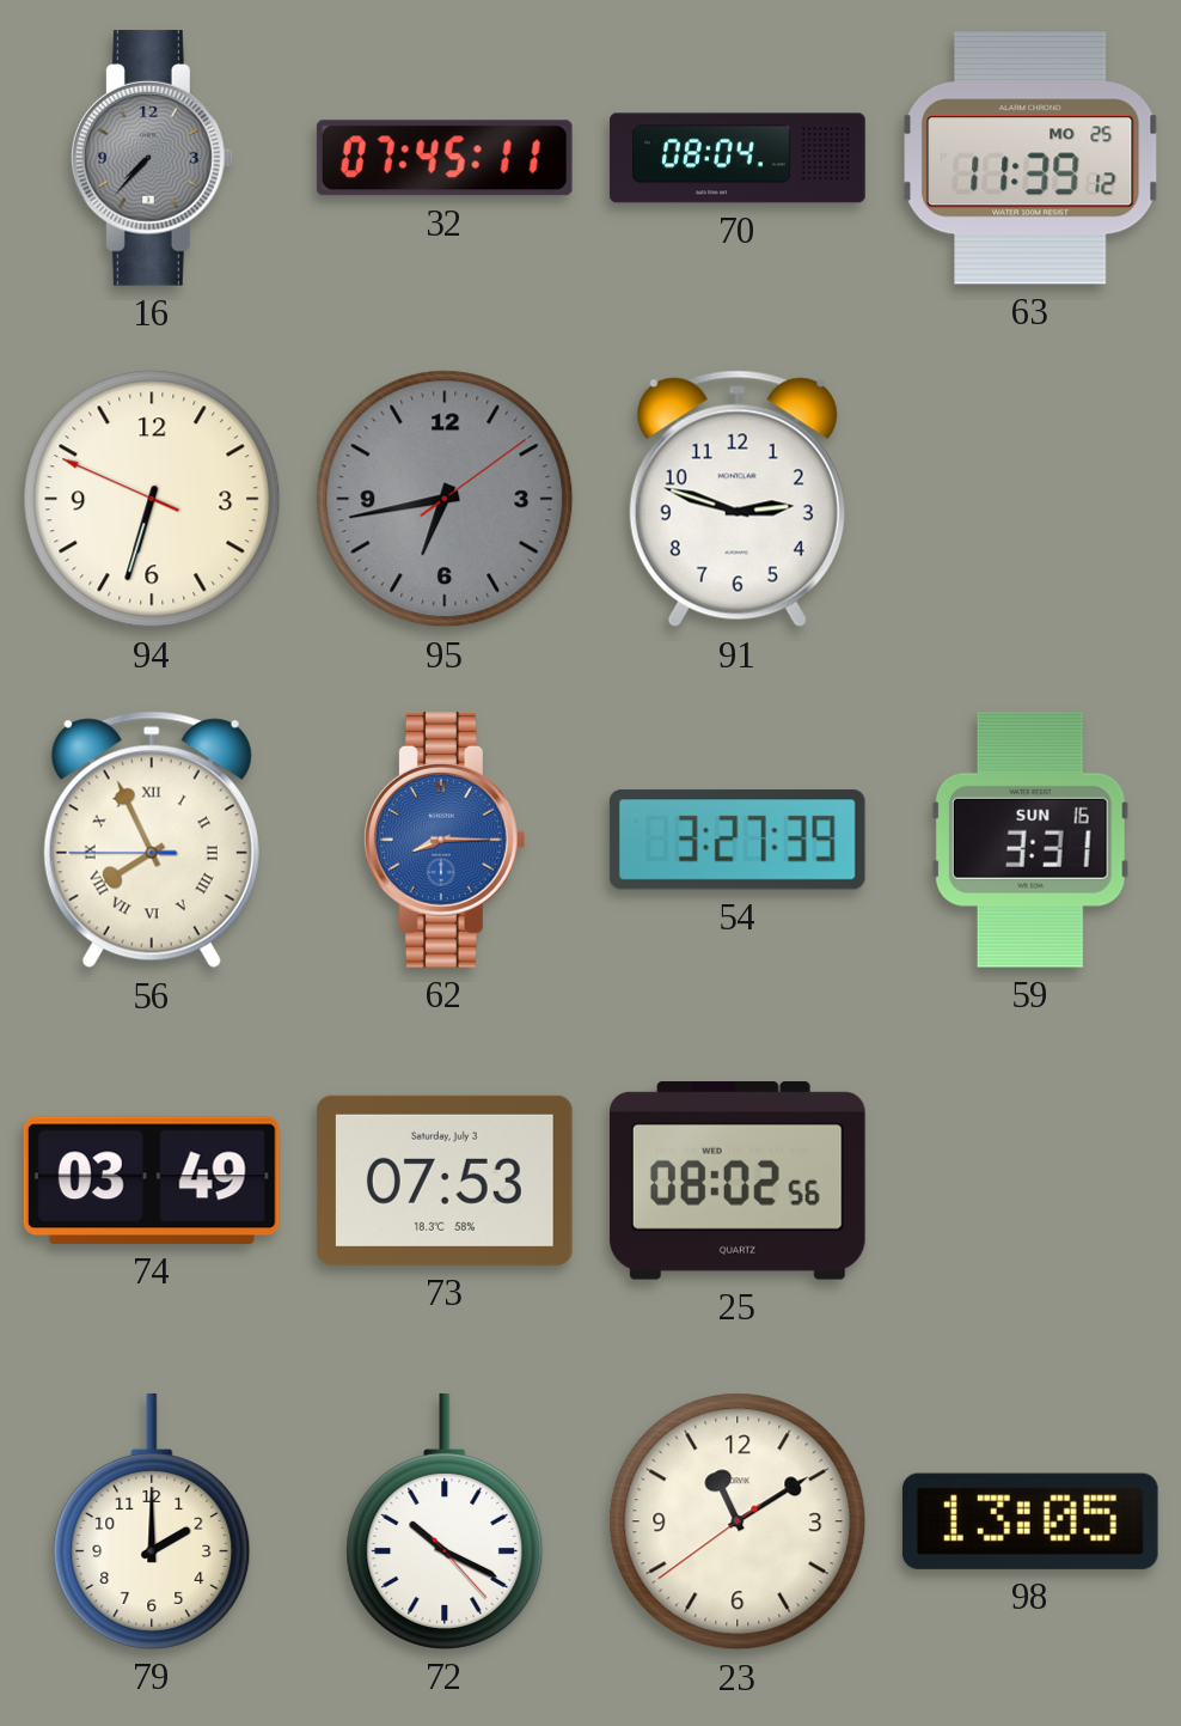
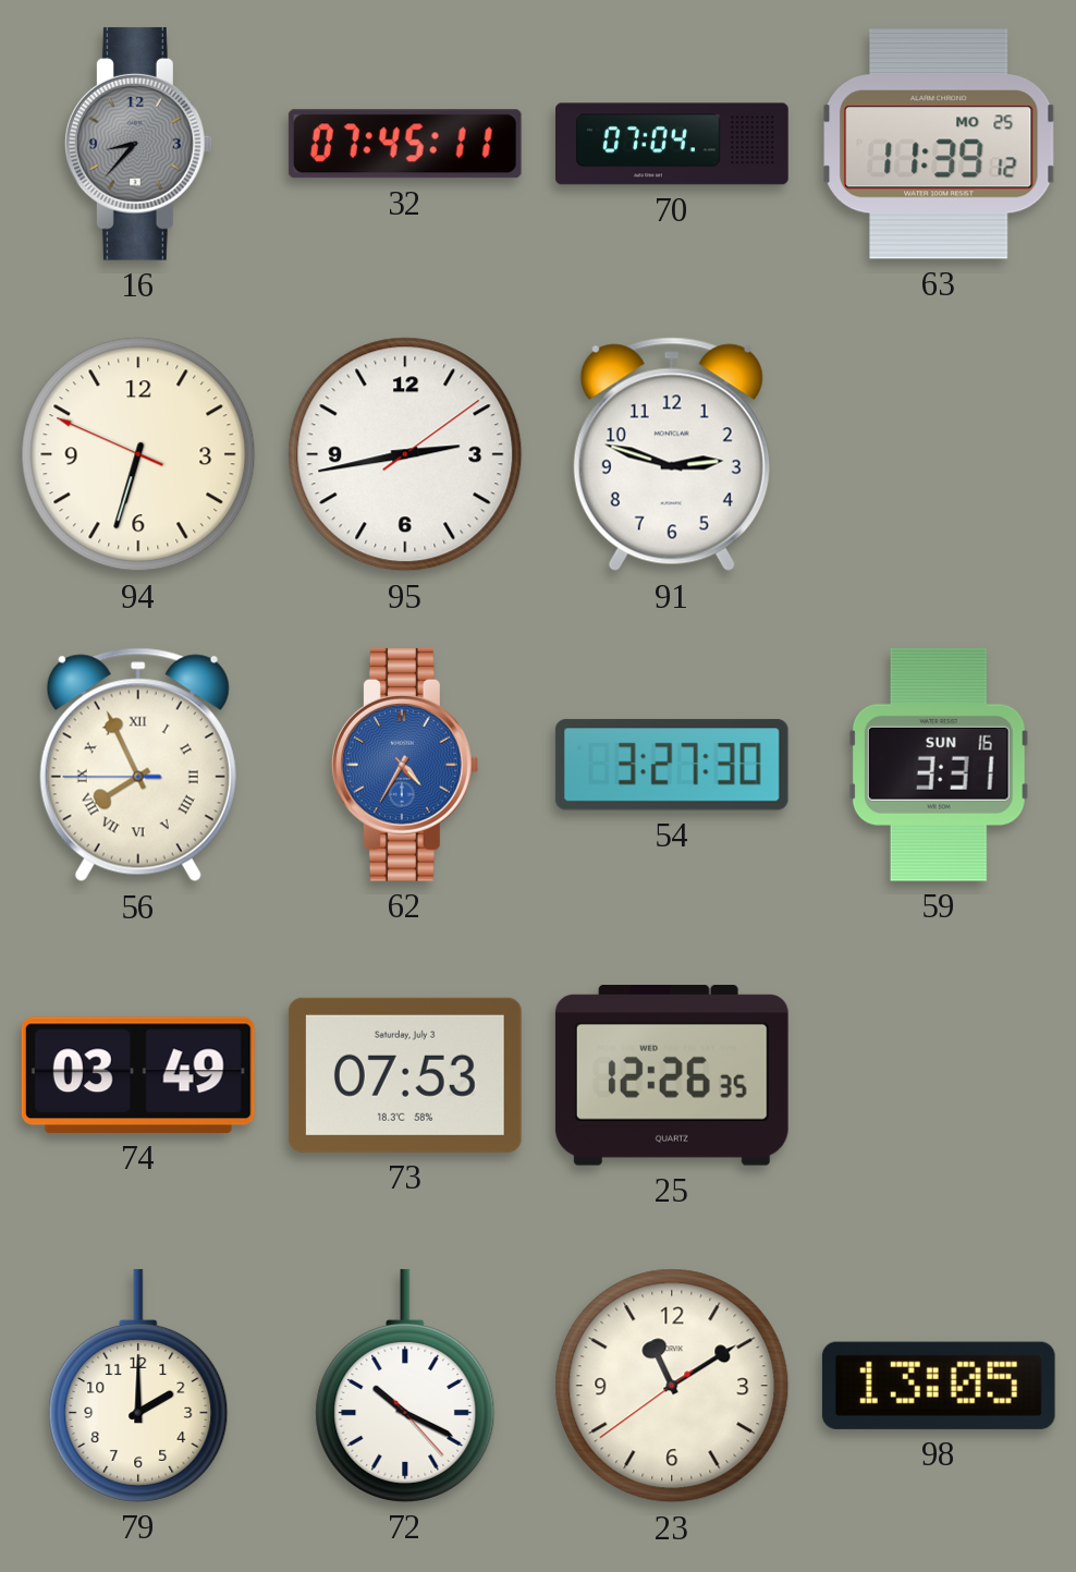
16: 7:37 -> 8:37 (138, 144)
70: 08:04 -> 07:04 (672, 144)
95: 6:43 -> 2:43 (405, 454)
95 dial: grey -> white (405, 454)
62: 8:15 -> 4:35 (405, 765)
54: 3:27:39 -> 3:27:30 (672, 765)
25: 08:02 -> 12:26 (672, 1076)
